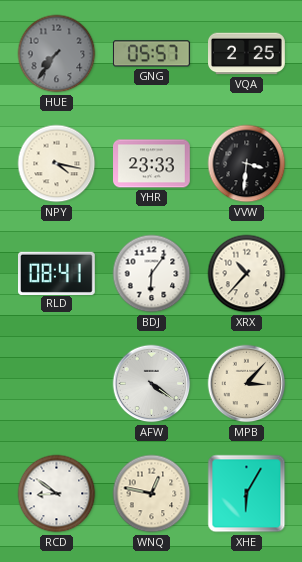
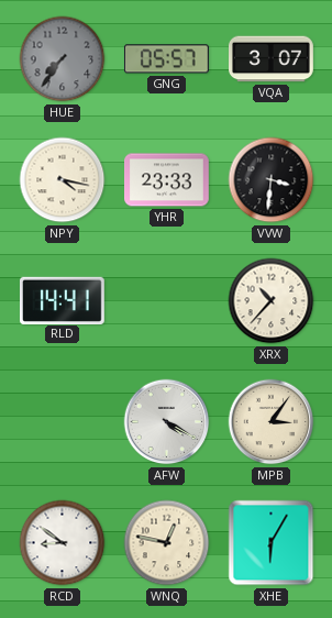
VQA: 2:25 -> 3:07 (272, 59)
RLD: 08:41 -> 14:41 (63, 300)
BDJ: 6:06 -> none (152, 274)
AFW: 4:21 -> 4:20 (167, 422)
MPB: 3:07 -> 3:06 (272, 422)
